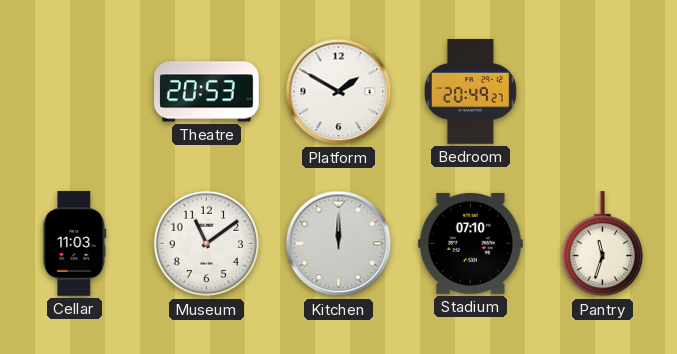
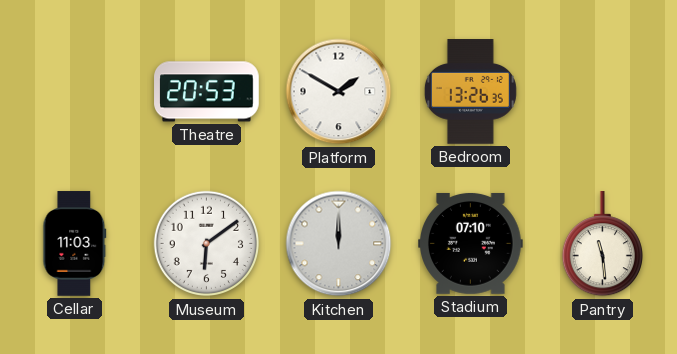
Bedroom: 20:49 -> 13:26 (470, 92)
Museum: 11:09 -> 6:09 (207, 244)
Pantry: 11:33 -> 11:29 (602, 244)
